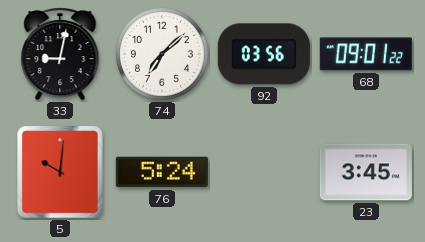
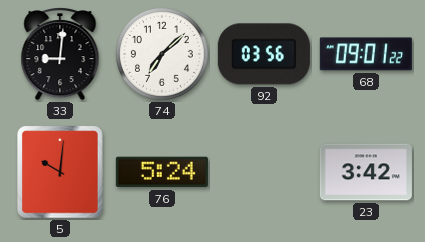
33: 9:02 -> 9:01 (60, 55)
23: 3:45 -> 3:42 (366, 172)
